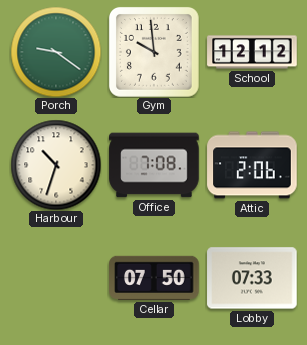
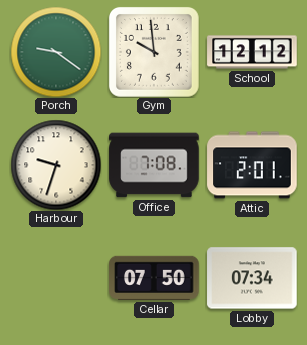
Harbour: 10:33 -> 9:33 (56, 165)
Attic: 2:06 -> 2:01 (252, 165)
Lobby: 07:33 -> 07:34 (252, 278)
